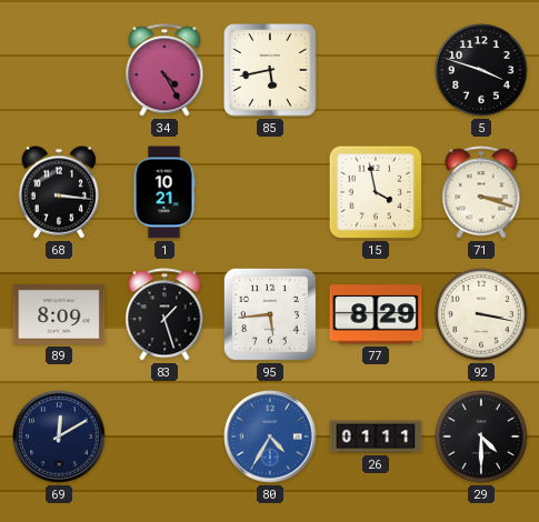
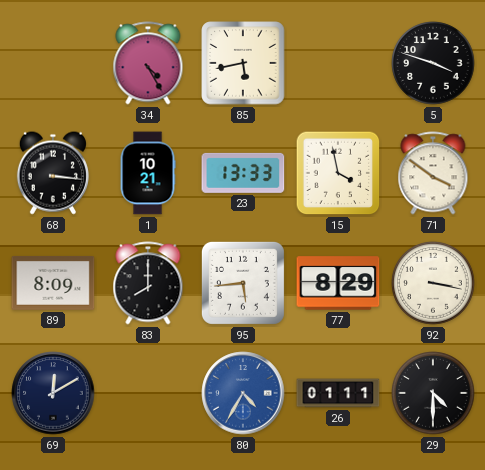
23: none -> 13:33 (243, 173)
71: 3:18 -> 3:51 (433, 173)
83: 1:27 -> 8:00 (148, 283)
